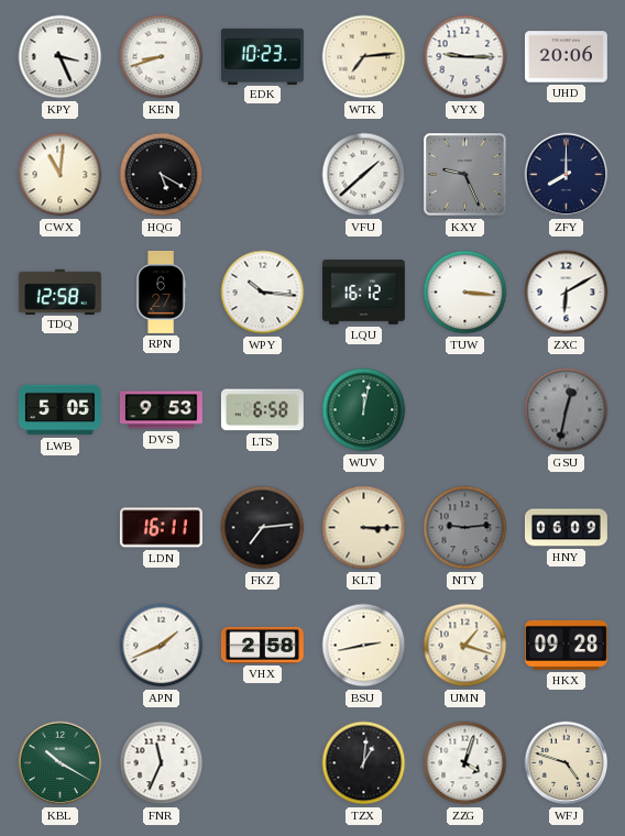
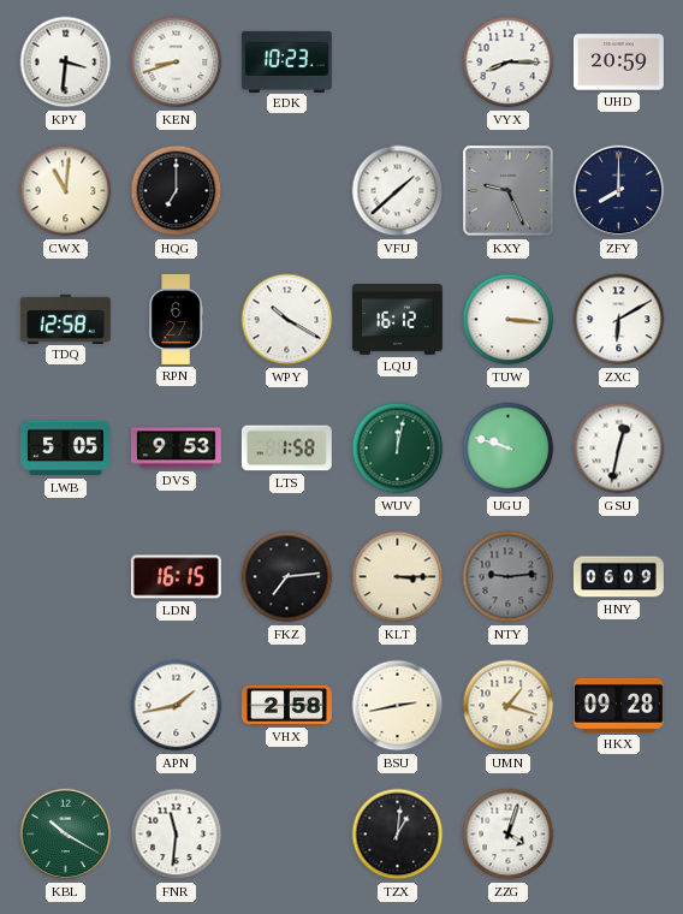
KPY: 3:26 -> 3:31 (66, 63)
WTK: 7:14 -> none (364, 57)
VYX: 9:15 -> 8:15 (509, 63)
UHD: 20:06 -> 20:59 (618, 63)
HQG: 5:20 -> 7:00 (177, 191)
WPY: 10:16 -> 10:20 (287, 320)
LTS: 6:58 -> 1:58 (286, 449)
UGU: none -> 9:48 (509, 449)
GSU dial: grey -> white (619, 449)
LDN: 16:11 -> 16:15 (176, 577)
APN: 1:41 -> 1:43 (177, 706)
FNR: 11:34 -> 11:31 (177, 835)
WFJ: 4:48 -> none (567, 763)
